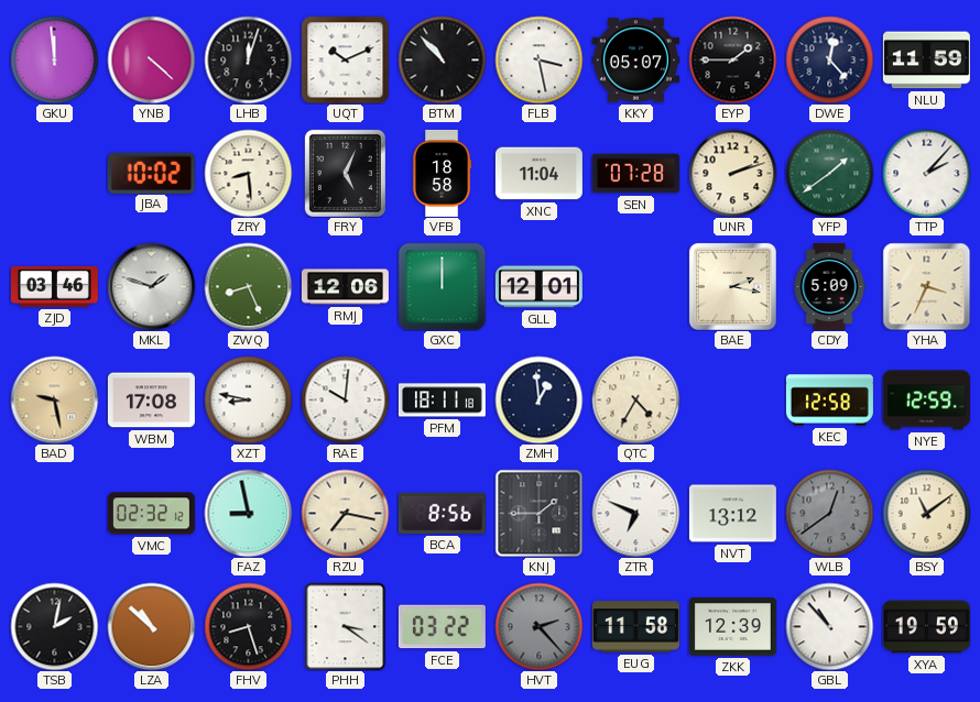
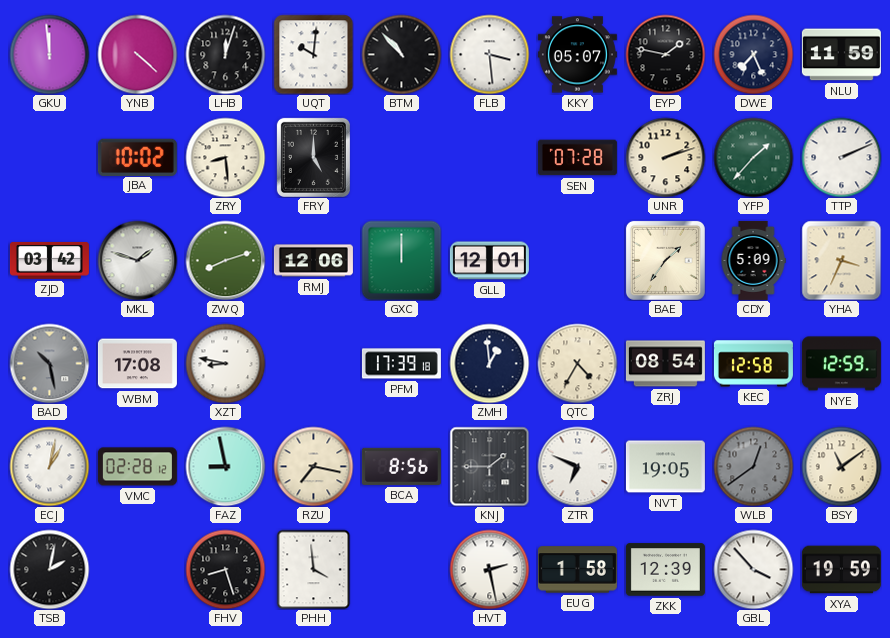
UQT: 10:11 -> 10:01 (313, 54)
FLB: 3:28 -> 3:29 (489, 54)
EYP: 1:45 -> 1:47 (665, 54)
DWE: 12:23 -> 7:26 (753, 54)
FRY: 5:04 -> 5:00 (313, 157)
VFB: 18:58 -> none (442, 173)
XNC: 11:04 -> none (538, 174)
YFP: 1:39 -> 1:37 (753, 157)
TTP: 2:07 -> 2:11 (841, 157)
ZJD: 03:46 -> 03:42 (49, 261)
ZWQ: 8:26 -> 8:12 (225, 260)
BAE: 2:17 -> 1:36 (665, 260)
BAD: 9:28 -> 10:28 (49, 363)
BAD dial: champagne -> grey (49, 363)
RAE: 10:01 -> none (345, 399)
PFM: 18:11 -> 17:39 (401, 364)
ZRJ: none -> 08:54 (665, 364)
ECJ: none -> 1:02 (49, 466)
VMC: 02:32 -> 02:28 (137, 467)
NVT: 13:12 -> 19:05 (665, 467)
LZA: 10:52 -> none (151, 626)
PHH: 3:21 -> 3:59 (314, 569)
FCE: 03:22 -> none (442, 627)
HVT: 2:23 -> 2:28 (489, 569)
HVT dial: grey -> white (489, 569)
EUG: 11:58 -> 1:58 (577, 570)
GBL: 10:53 -> 3:53 (753, 569)
